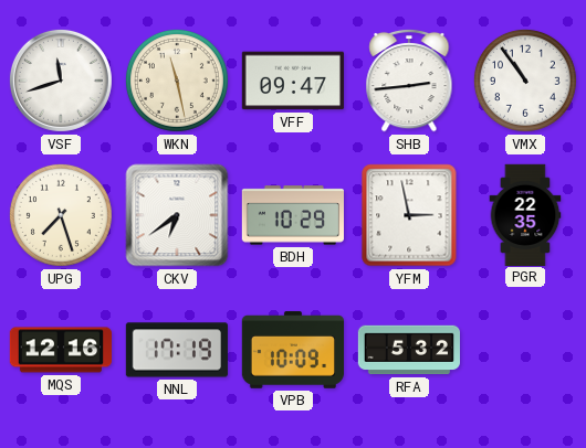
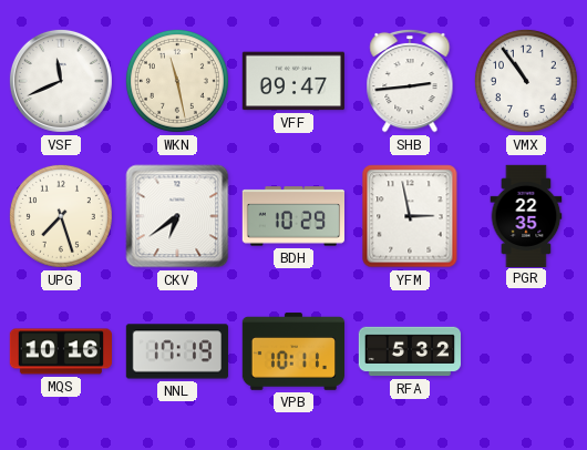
VSF: 11:42 -> 11:41 (61, 81)
MQS: 12:16 -> 10:16 (60, 351)
VPB: 10:09 -> 10:11 (292, 351)
